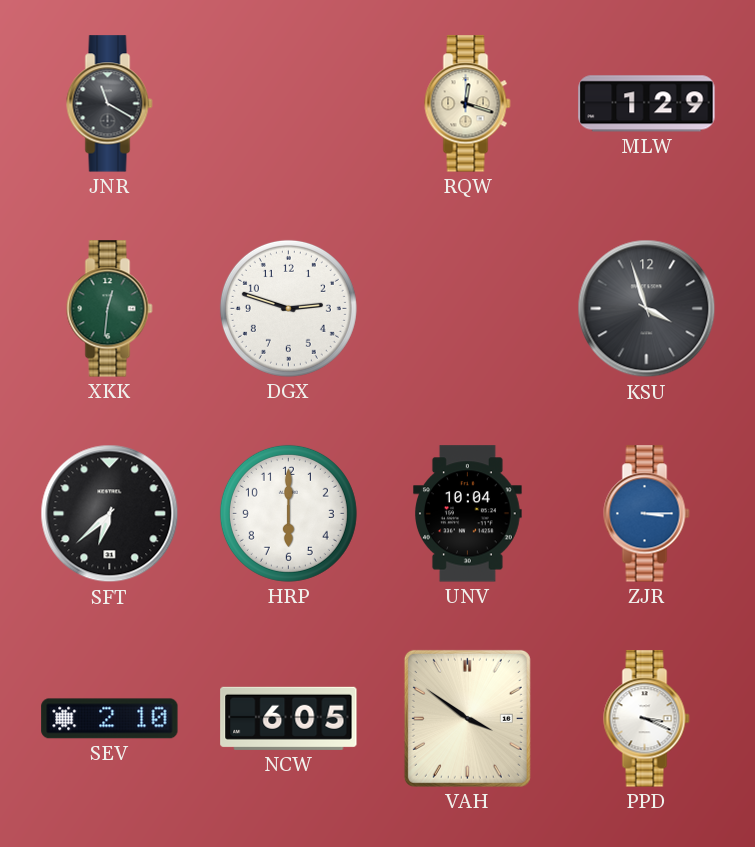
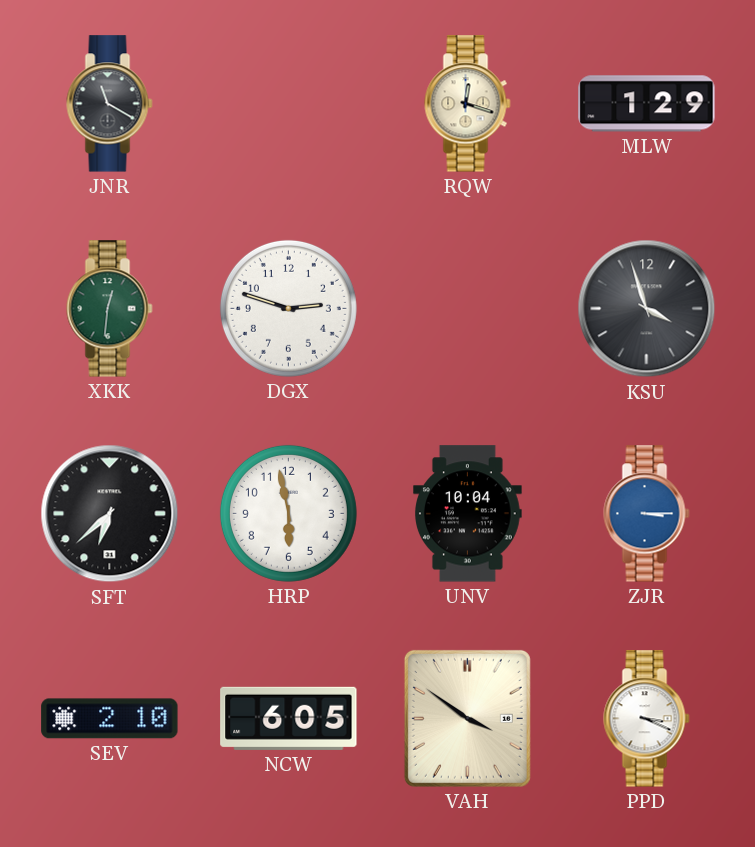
HRP: 6:00 -> 5:58 (288, 513)
